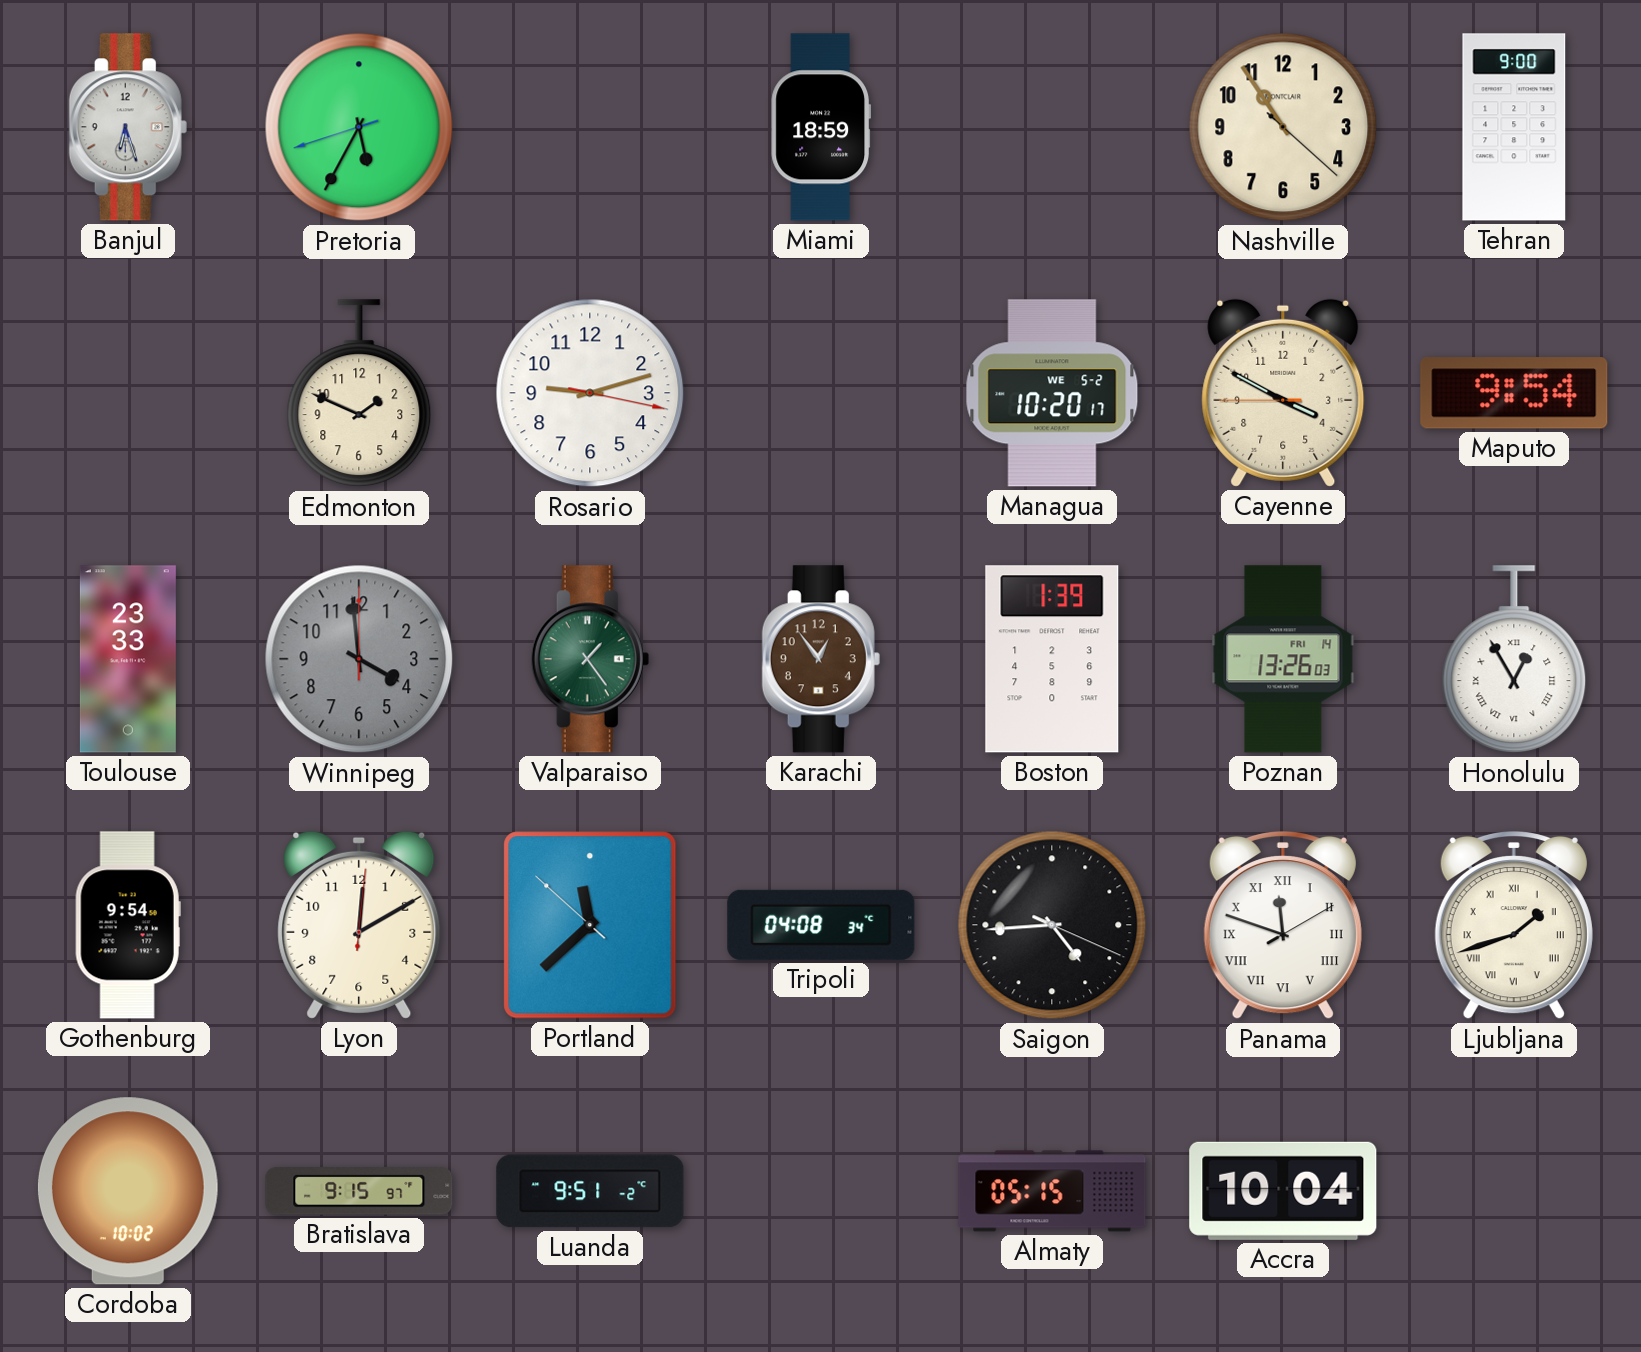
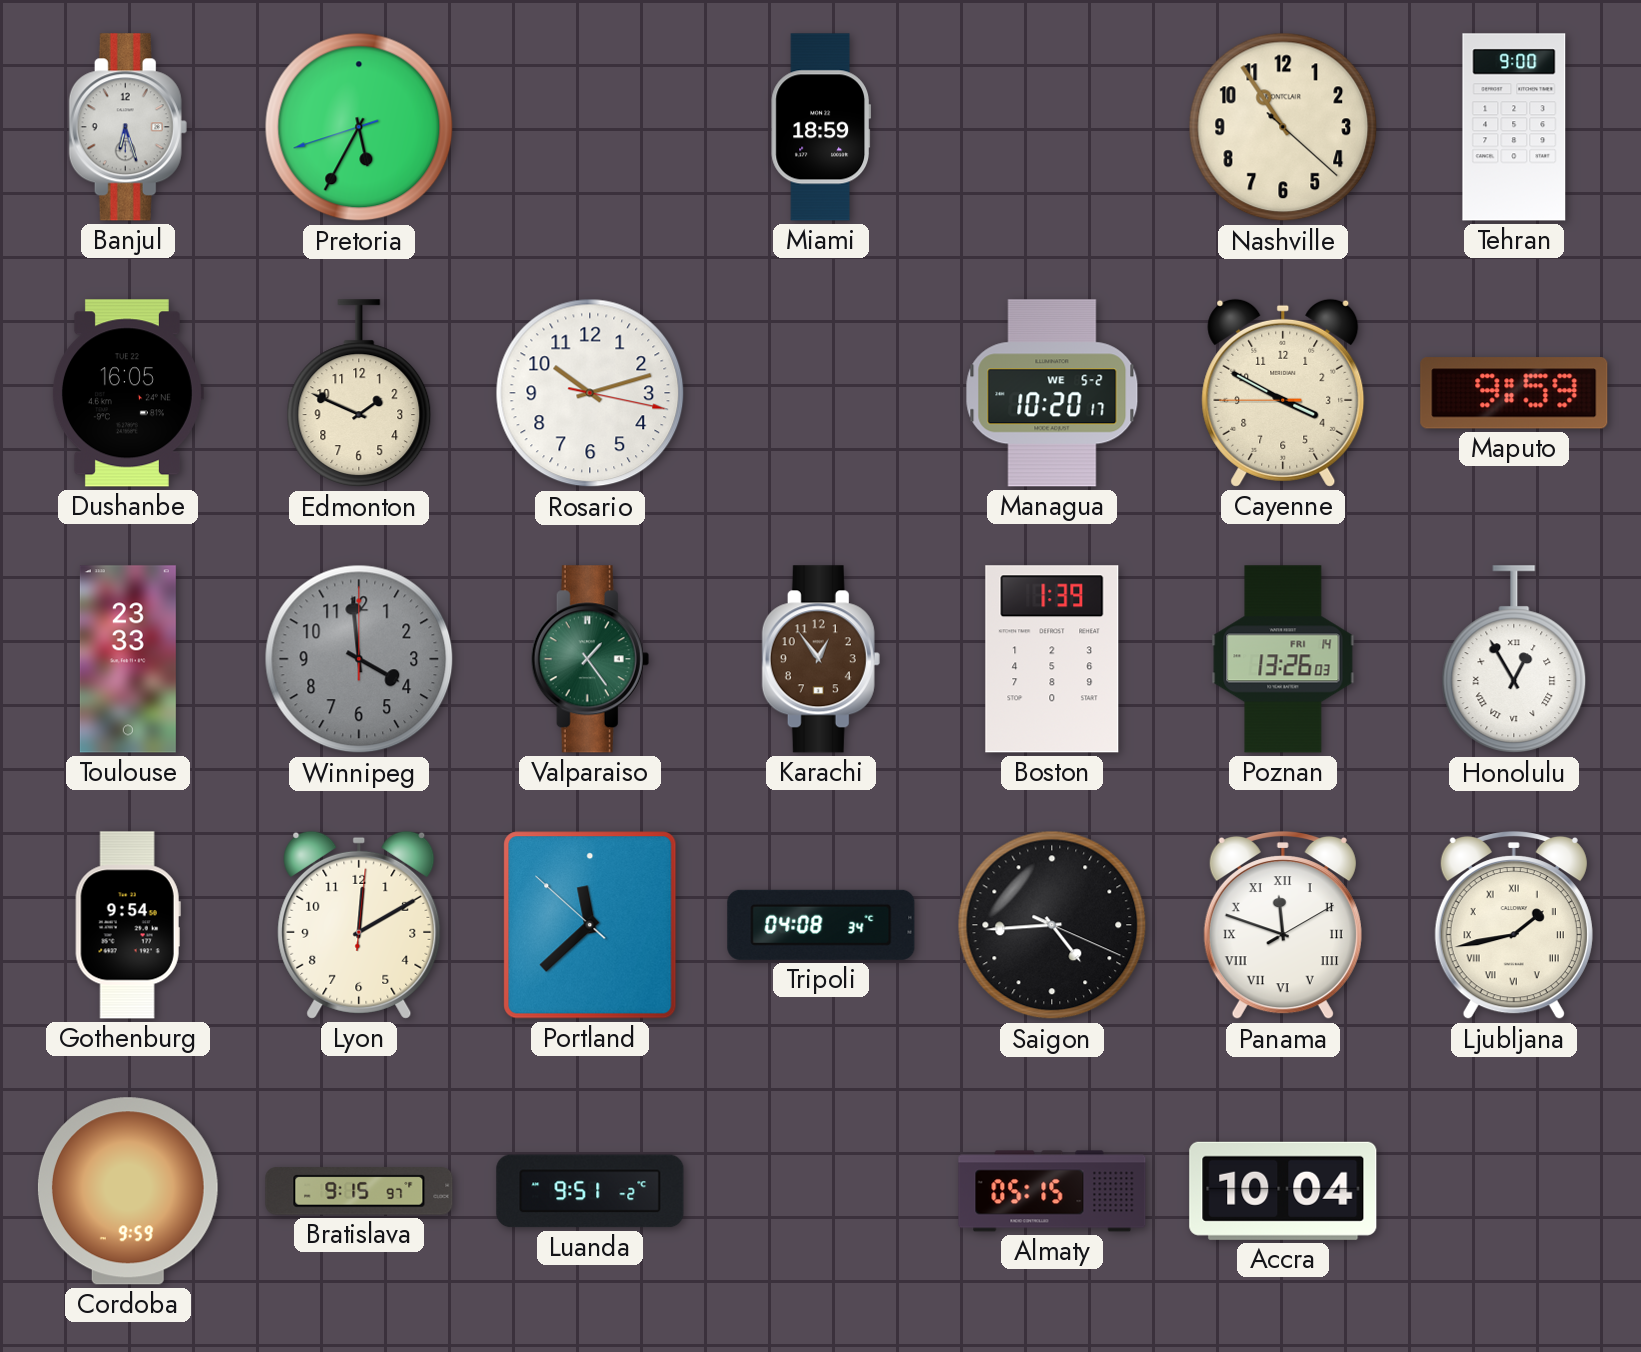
Dushanbe: none -> 16:05 (127, 393)
Rosario: 9:12 -> 10:12 (590, 393)
Maputo: 9:54 -> 9:59 (1514, 393)
Ljubljana: 1:42 -> 1:43 (1514, 926)
Cordoba: 10:02 -> 9:59 (128, 1191)
